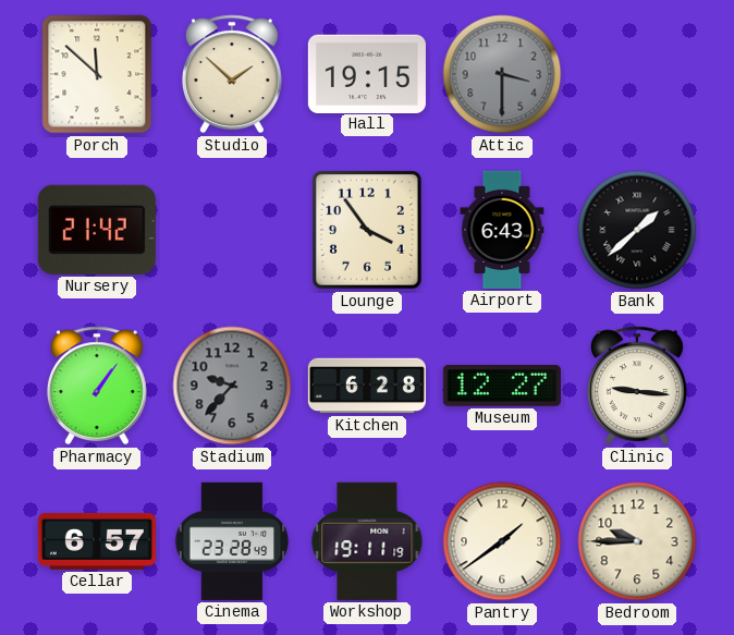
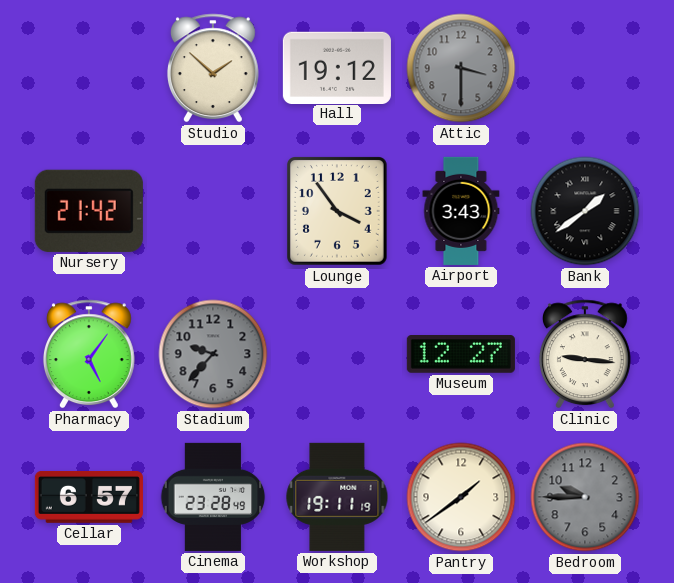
Porch: 11:52 -> none (97, 74)
Hall: 19:15 -> 19:12 (337, 67)
Airport: 6:43 -> 3:43 (461, 211)
Bank: 1:38 -> 1:39 (585, 211)
Pharmacy: 1:06 -> 5:06 (89, 354)
Kitchen: 6:28 -> none (367, 386)
Bedroom dial: cream -> grey (585, 497)
